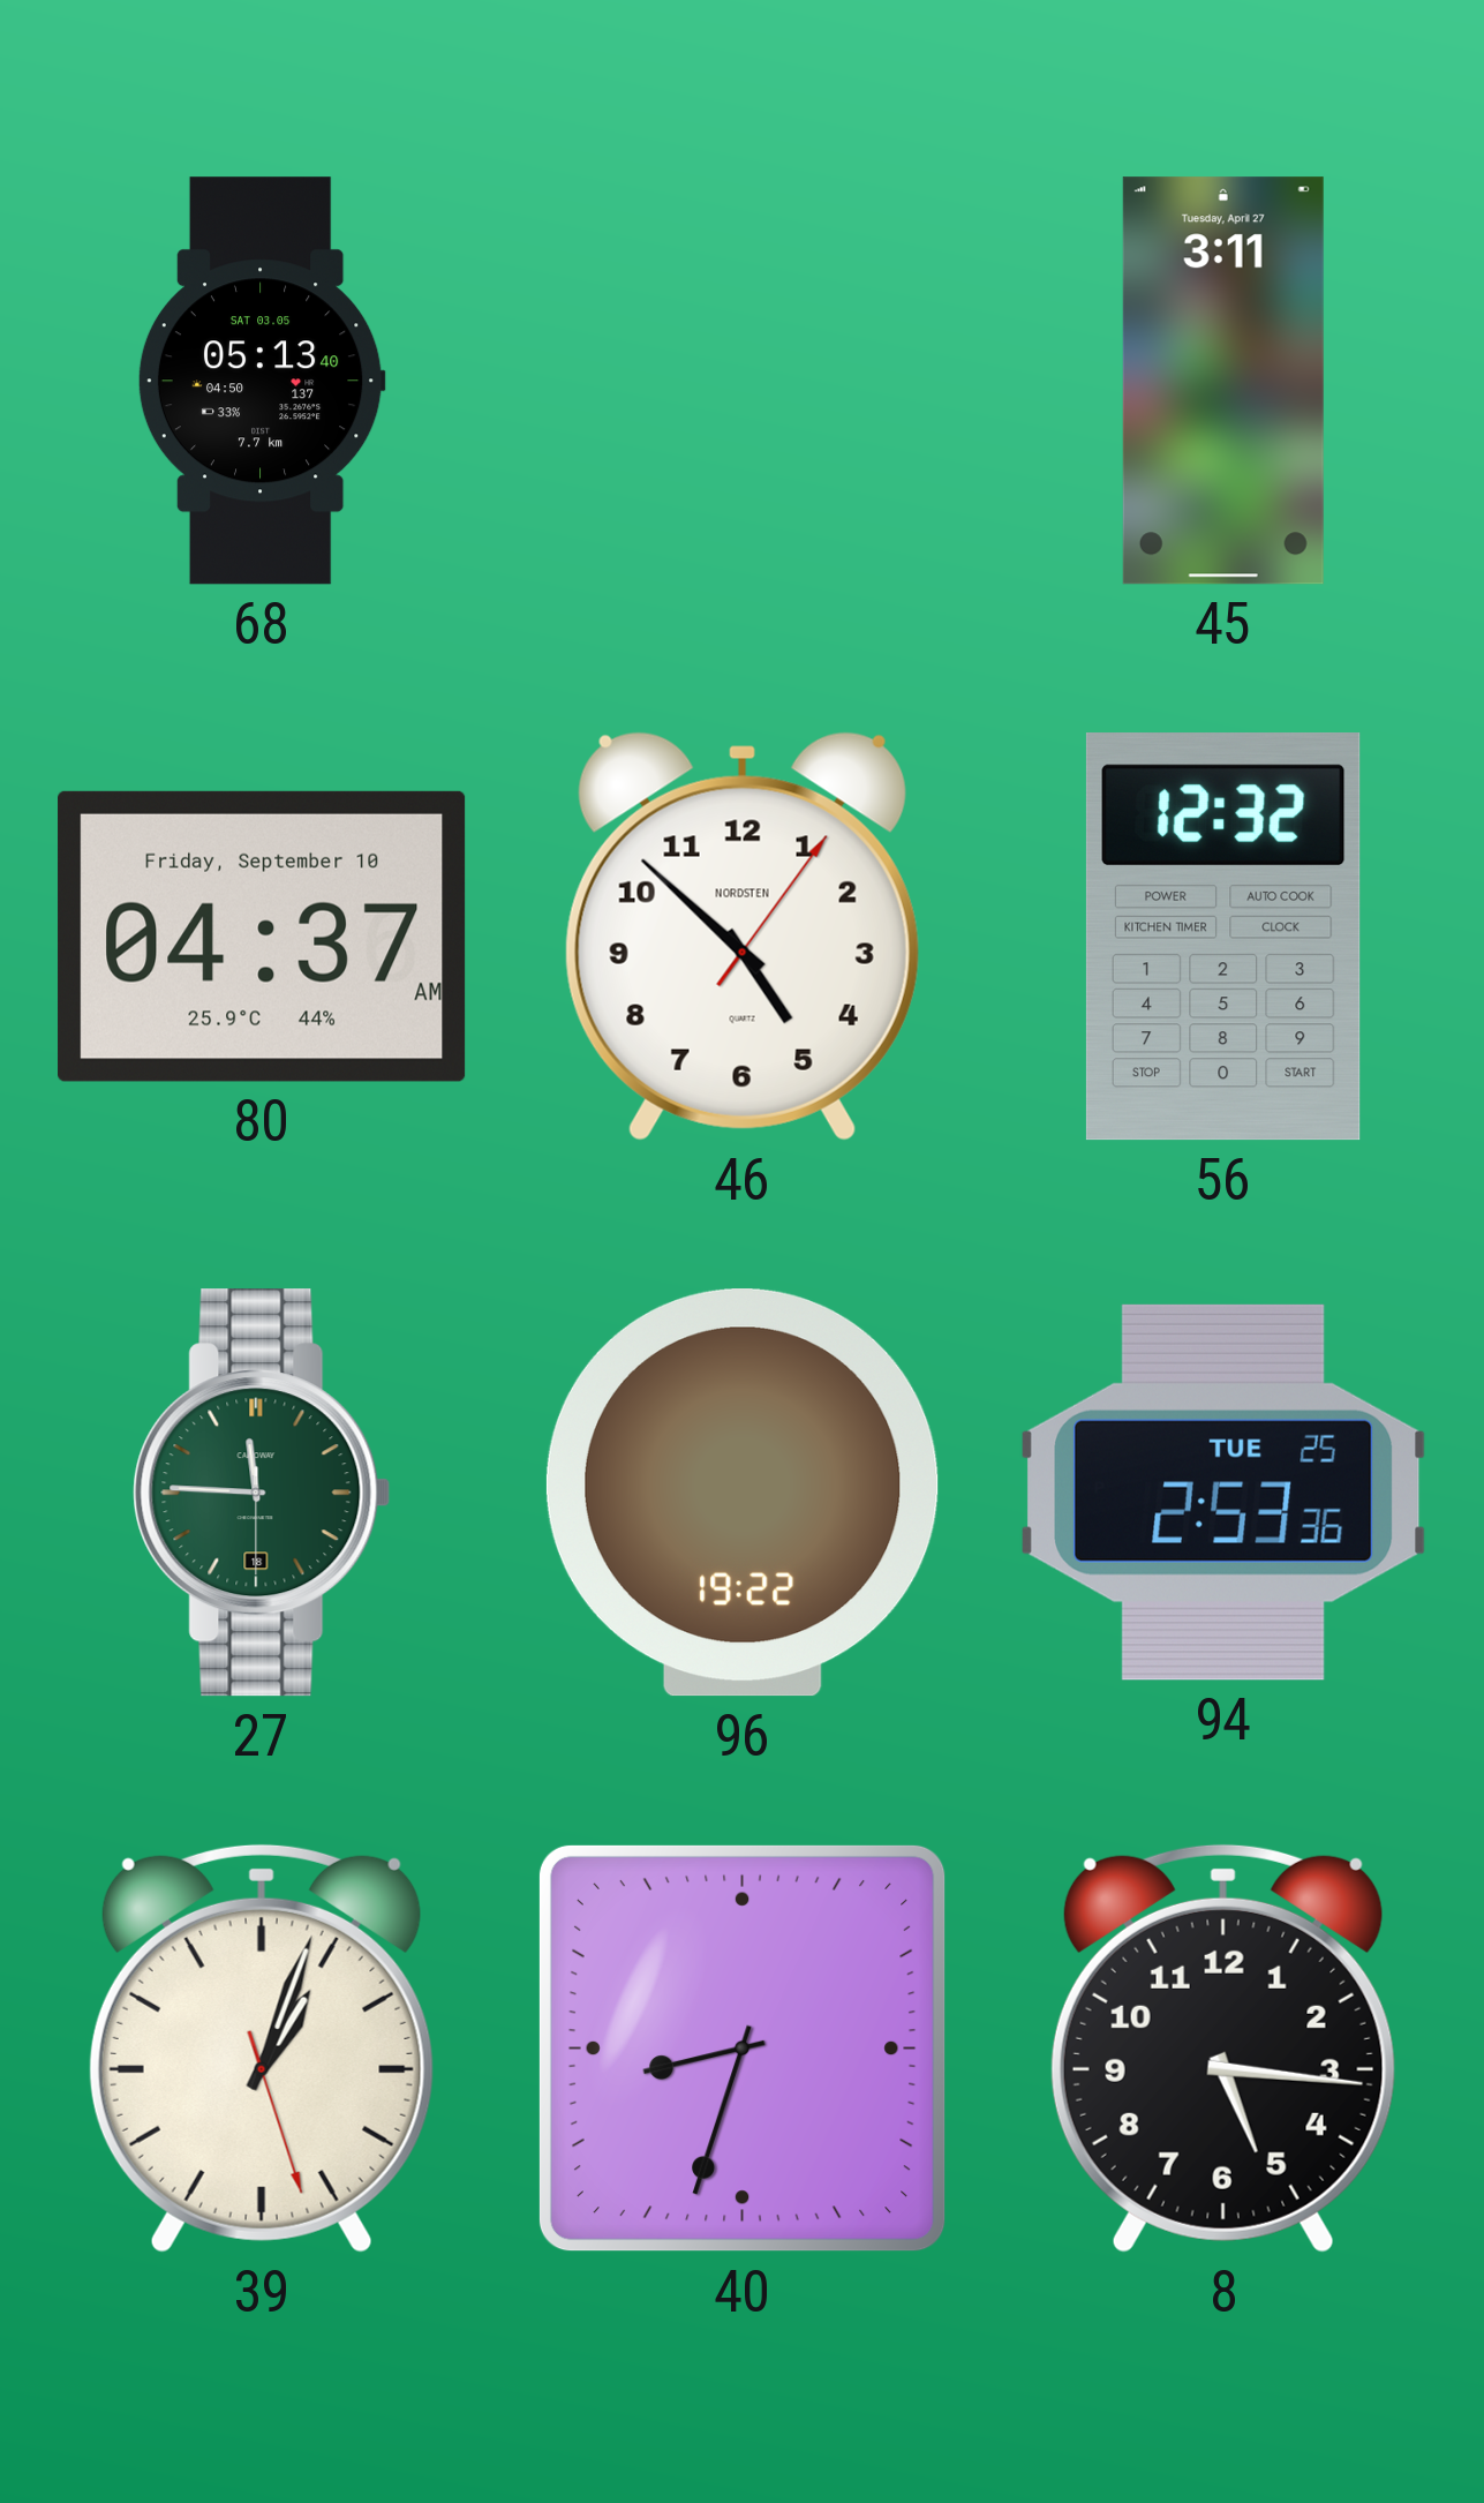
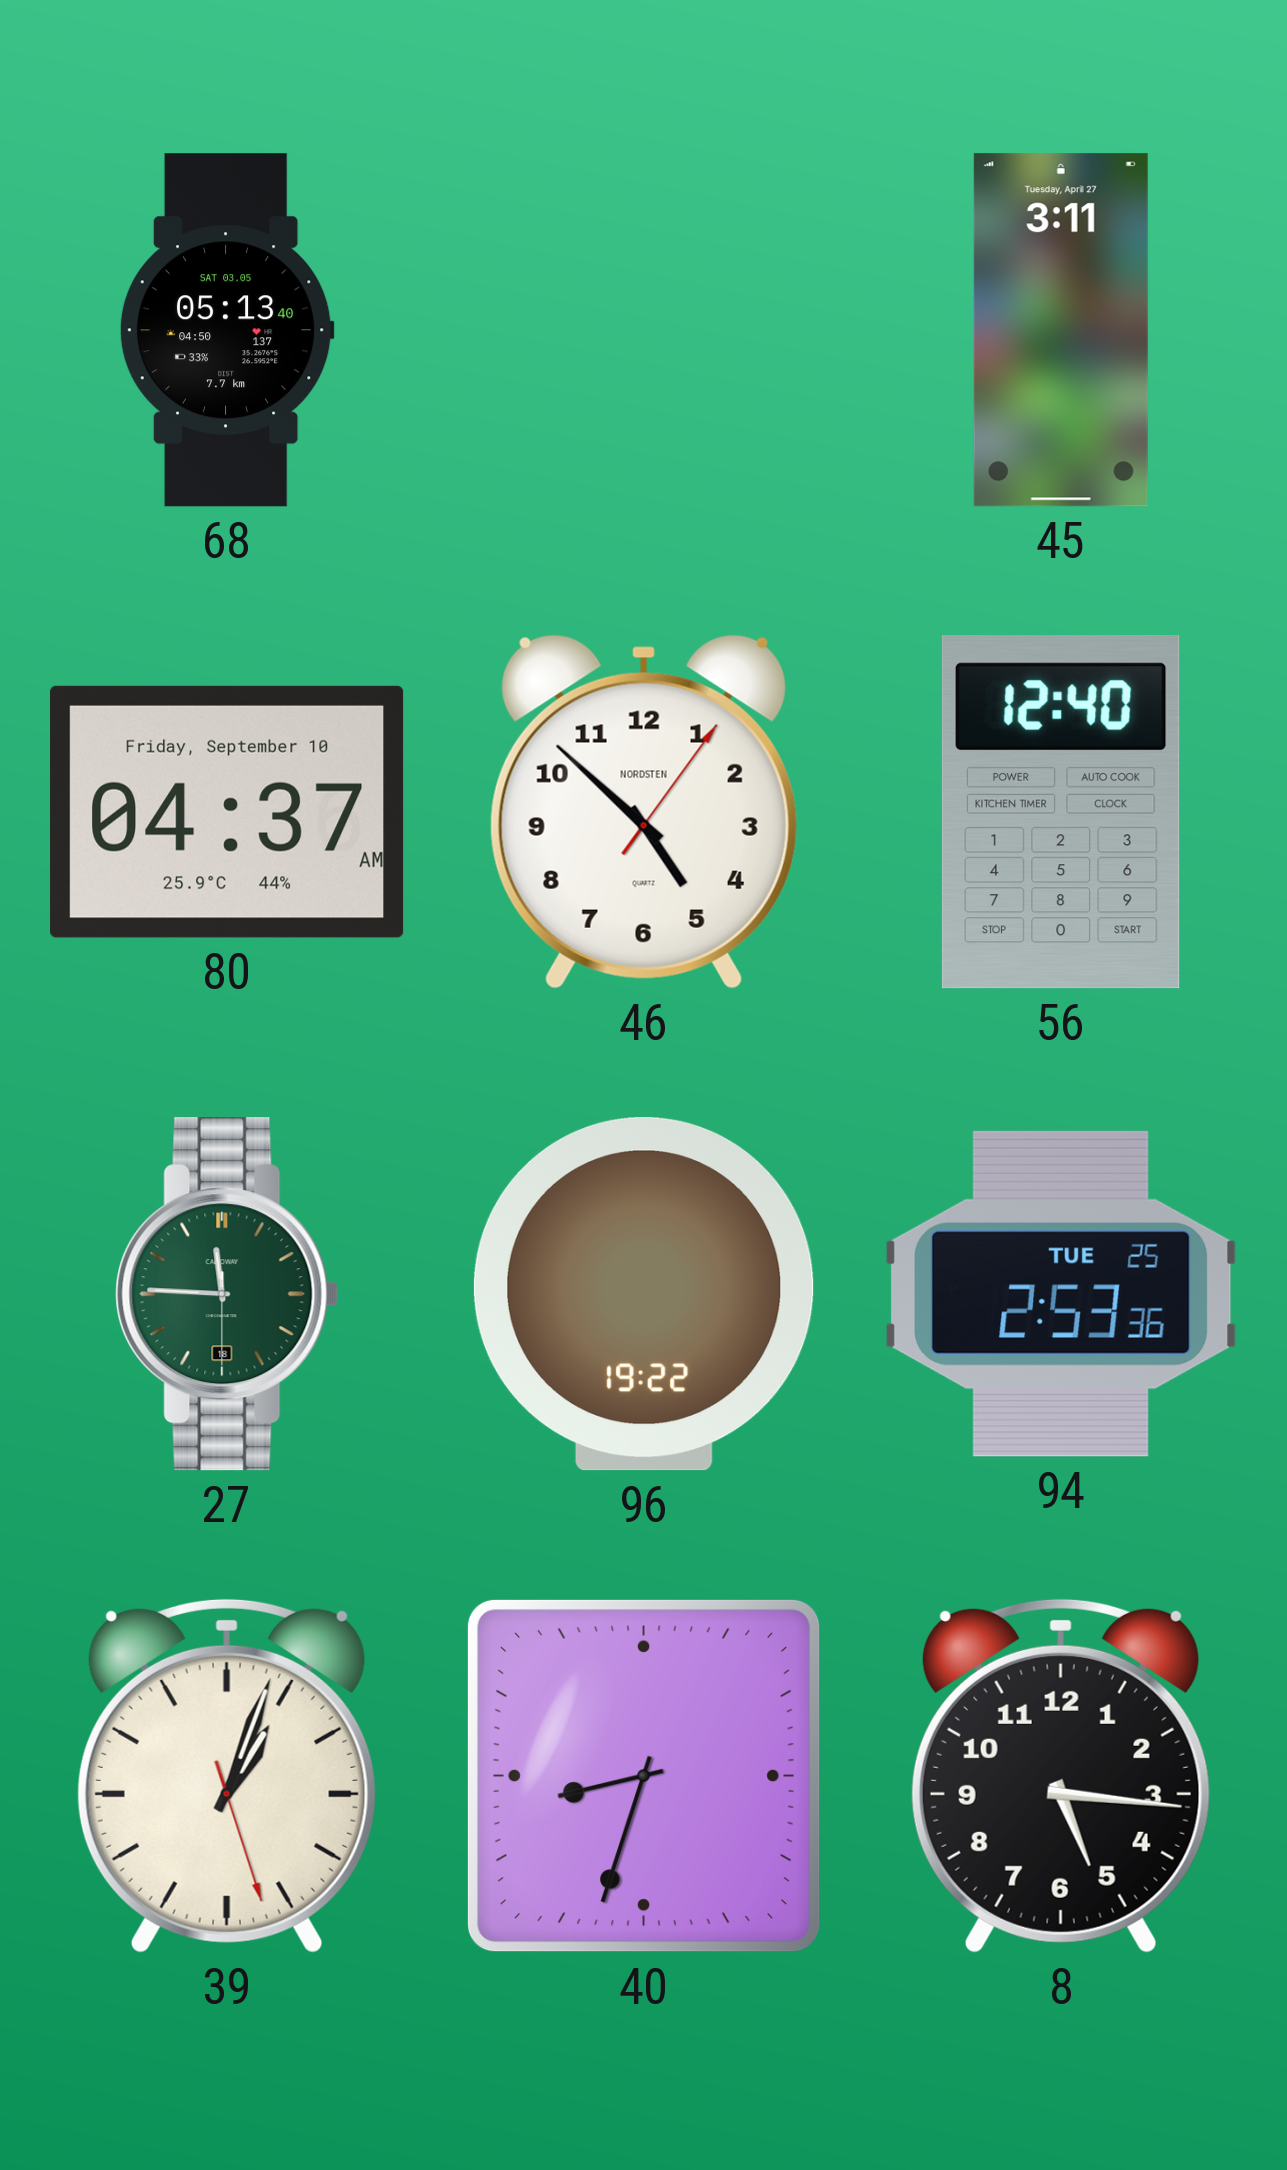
56: 12:32 -> 12:40 (1061, 812)
